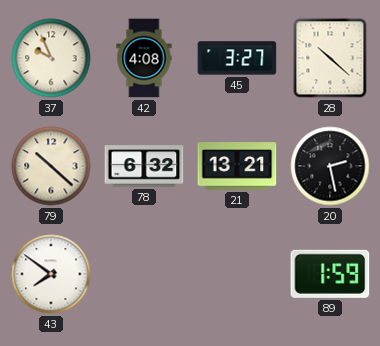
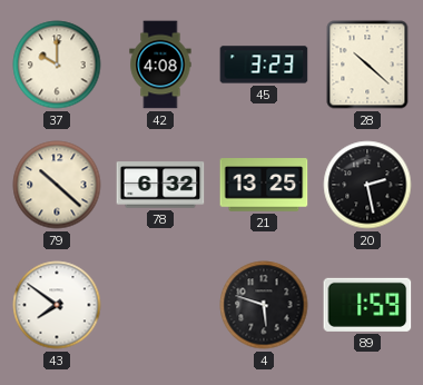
37: 9:56 -> 10:00 (57, 65)
45: 3:27 -> 3:23 (264, 65)
21: 13:21 -> 13:25 (264, 185)
4: none -> 5:48 (264, 305)
